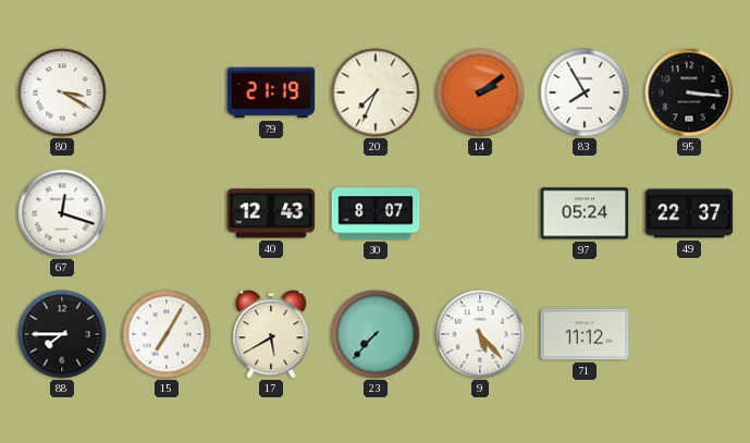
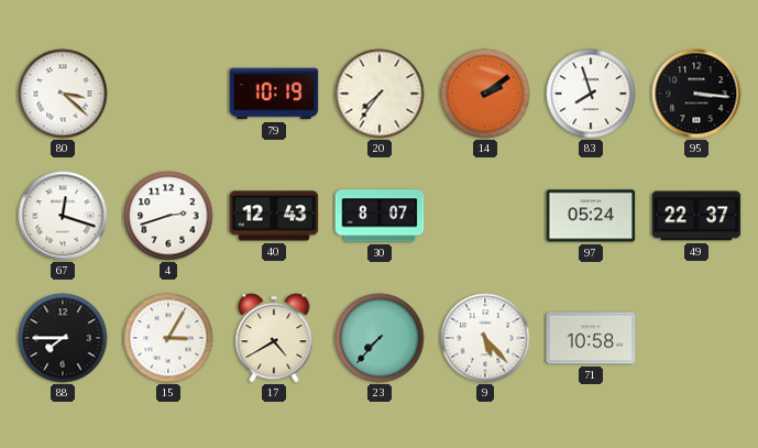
80: 3:20 -> 3:22 (63, 94)
79: 21:19 -> 10:19 (274, 94)
20: 7:34 -> 7:36 (380, 94)
83: 7:55 -> 7:57 (591, 94)
4: none -> 2:42 (168, 216)
15: 7:05 -> 3:05 (168, 338)
17: 5:40 -> 4:40 (274, 338)
71: 11:12 -> 10:58 (591, 338)
